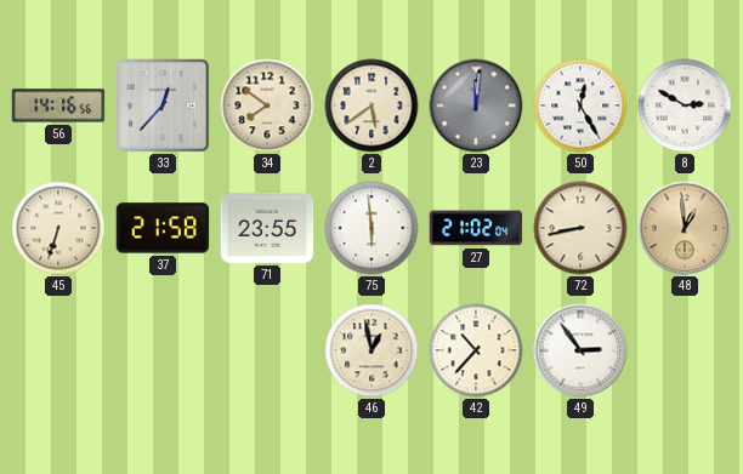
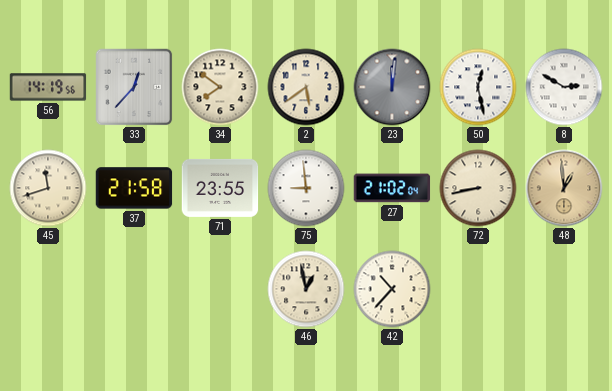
56: 14:16 -> 14:19 (48, 87)
50: 12:25 -> 12:28 (478, 87)
45: 6:33 -> 11:42 (48, 188)
75: 5:59 -> 8:59 (306, 188)
49: 2:54 -> none (580, 350)
